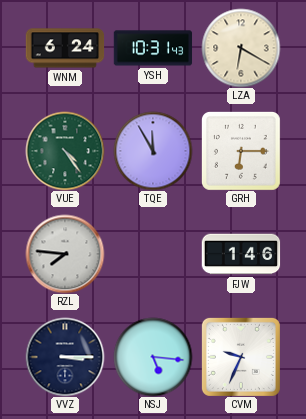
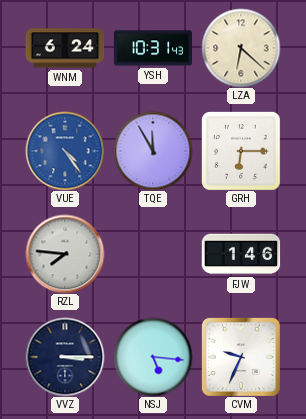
LZA: 6:20 -> 6:22 (241, 48)
VUE dial: green -> blue (65, 151)
